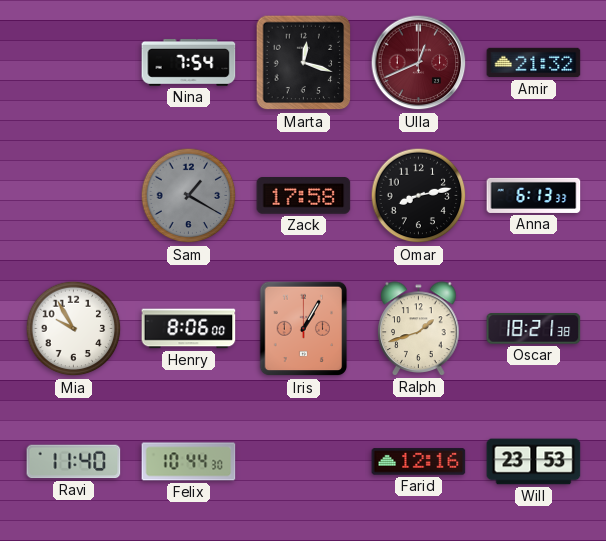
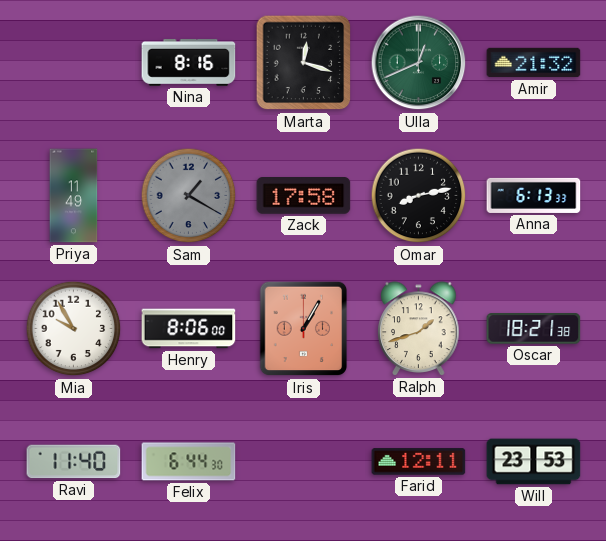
Nina: 7:54 -> 8:16 (189, 62)
Ulla dial: burgundy -> green (419, 63)
Priya: none -> 11:49 (74, 196)
Felix: 10:44 -> 6:44 (189, 462)
Farid: 12:16 -> 12:11 (419, 462)
